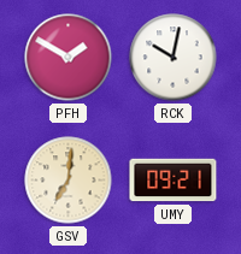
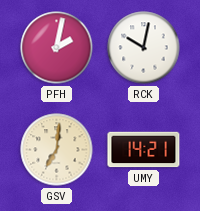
PFH: 1:50 -> 2:02 (57, 48)
UMY: 09:21 -> 14:21 (144, 150)
